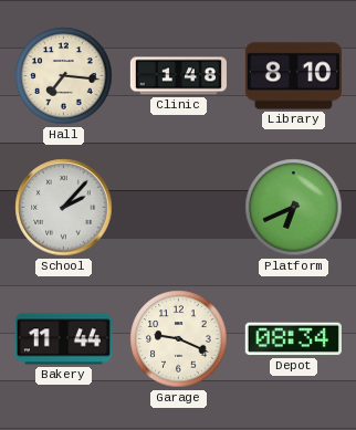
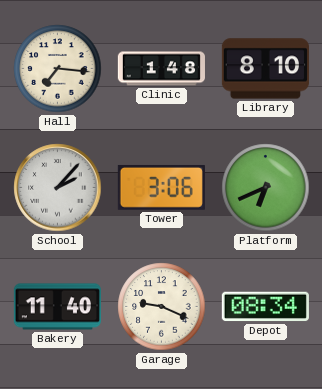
Tower: none -> 3:06 (161, 187)
Bakery: 11:44 -> 11:40 (57, 307)
